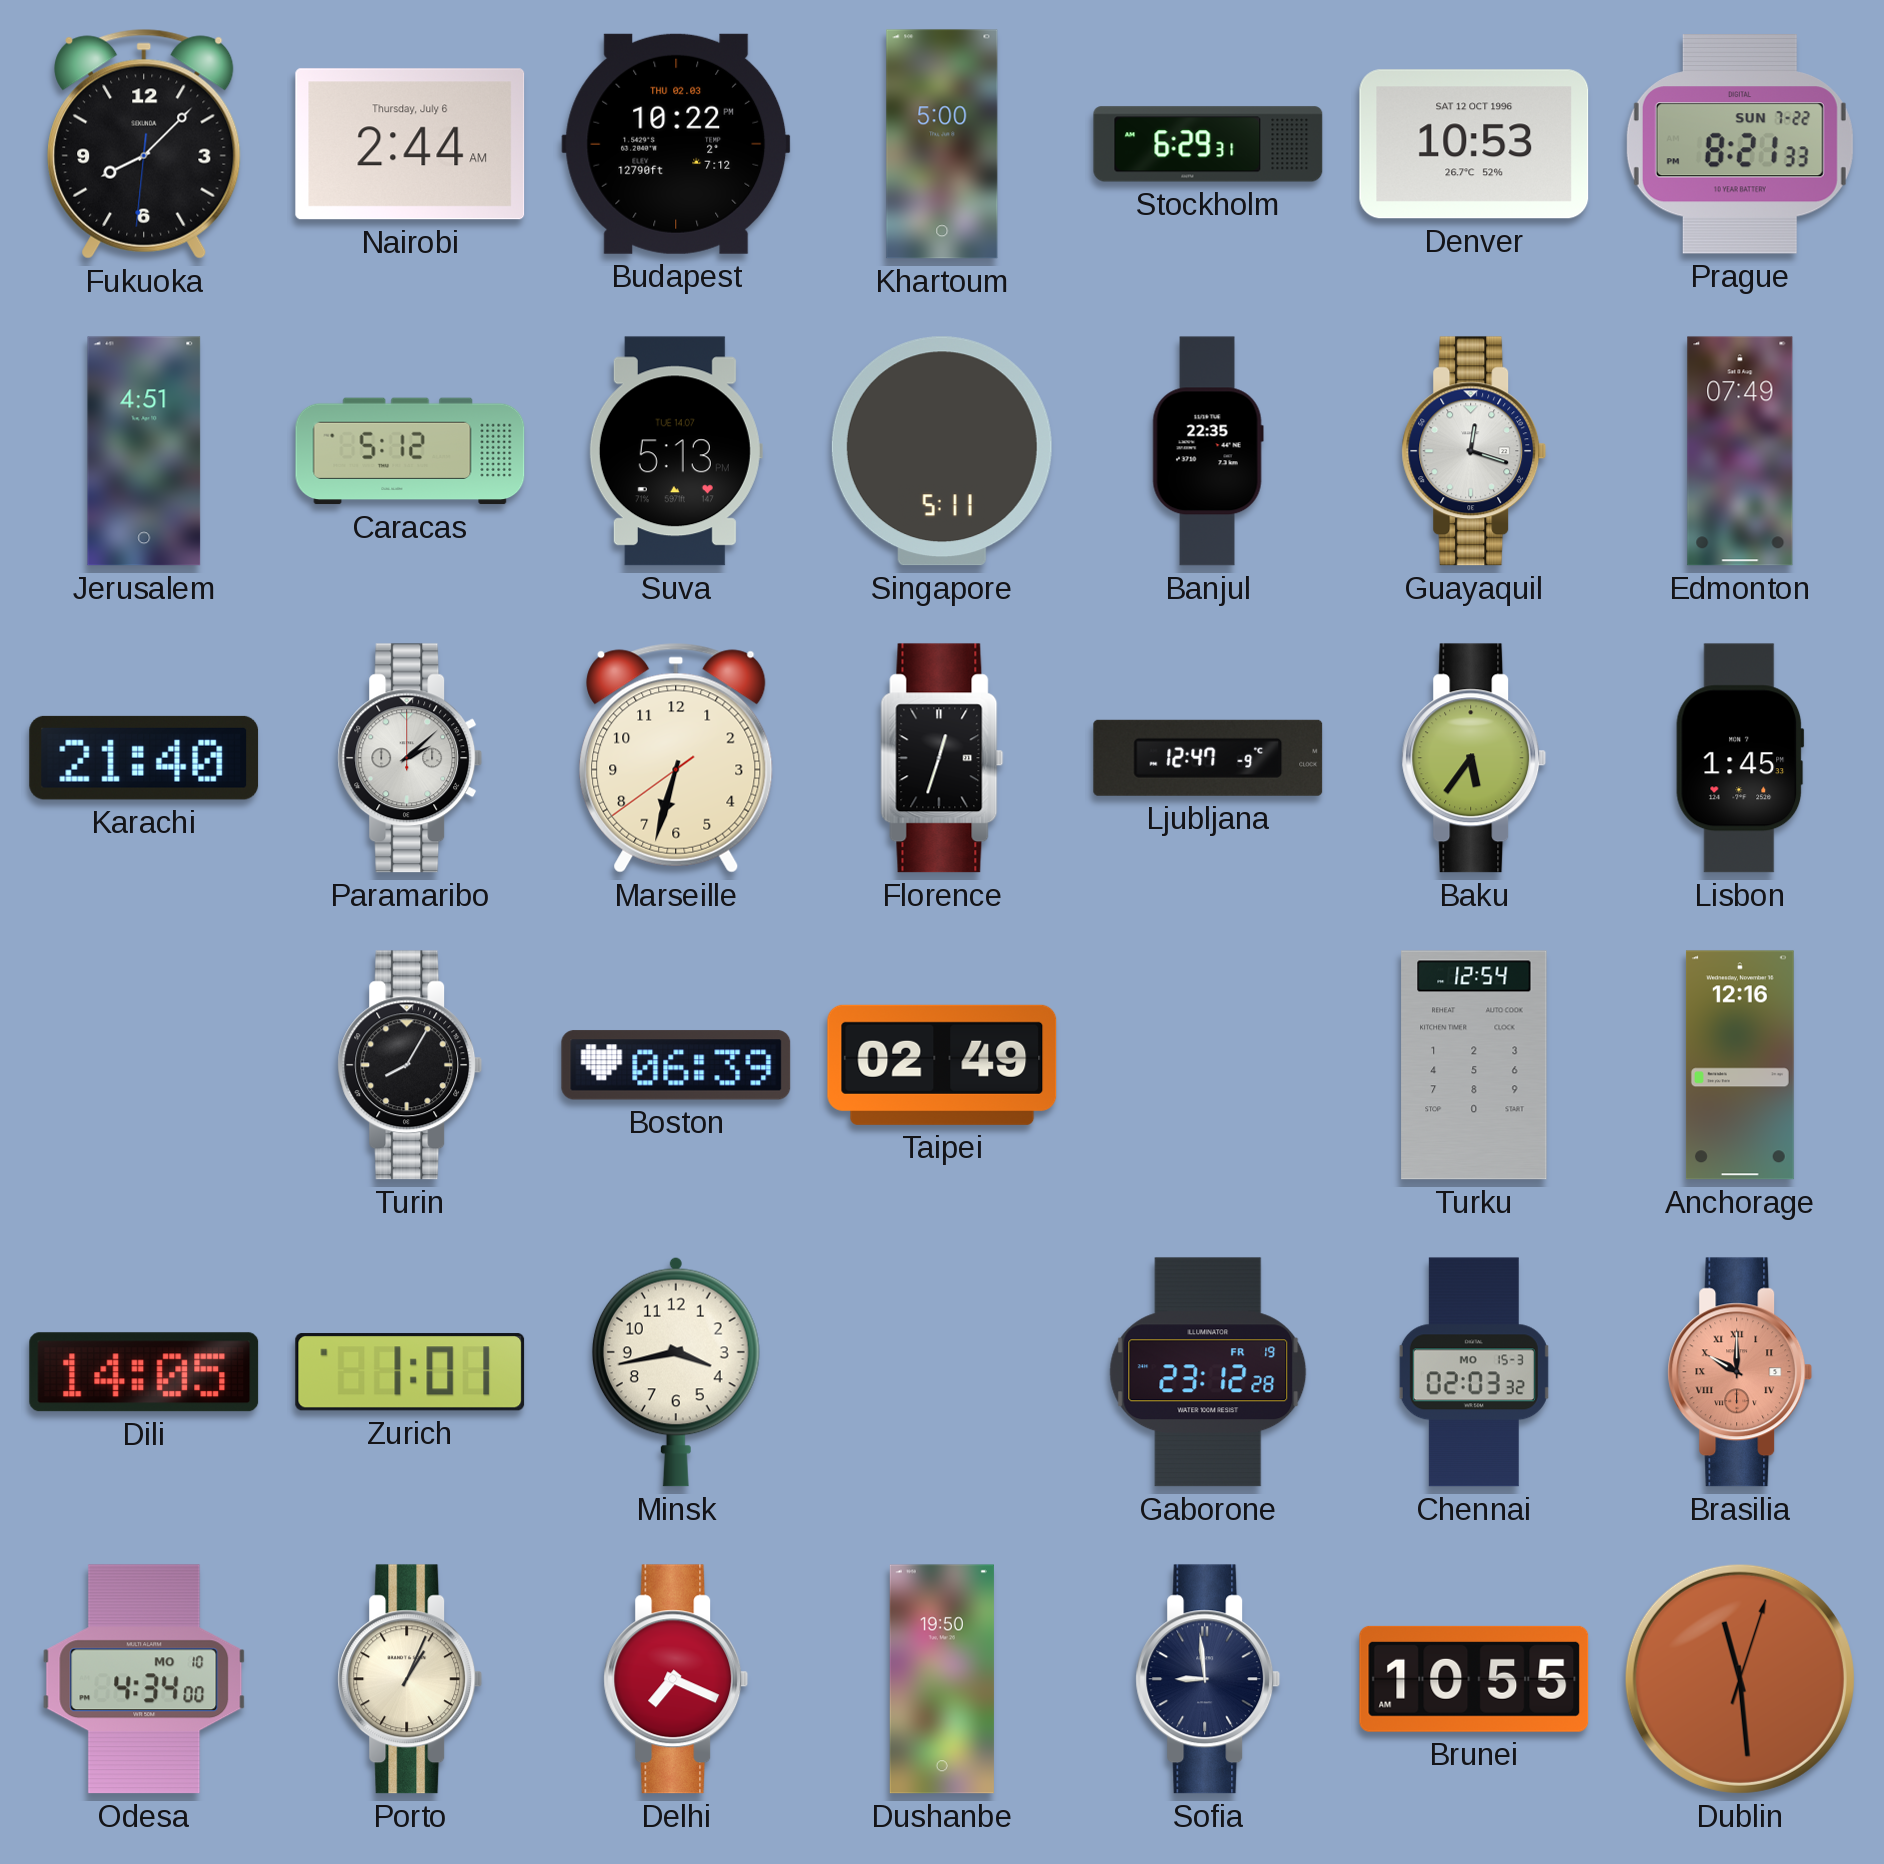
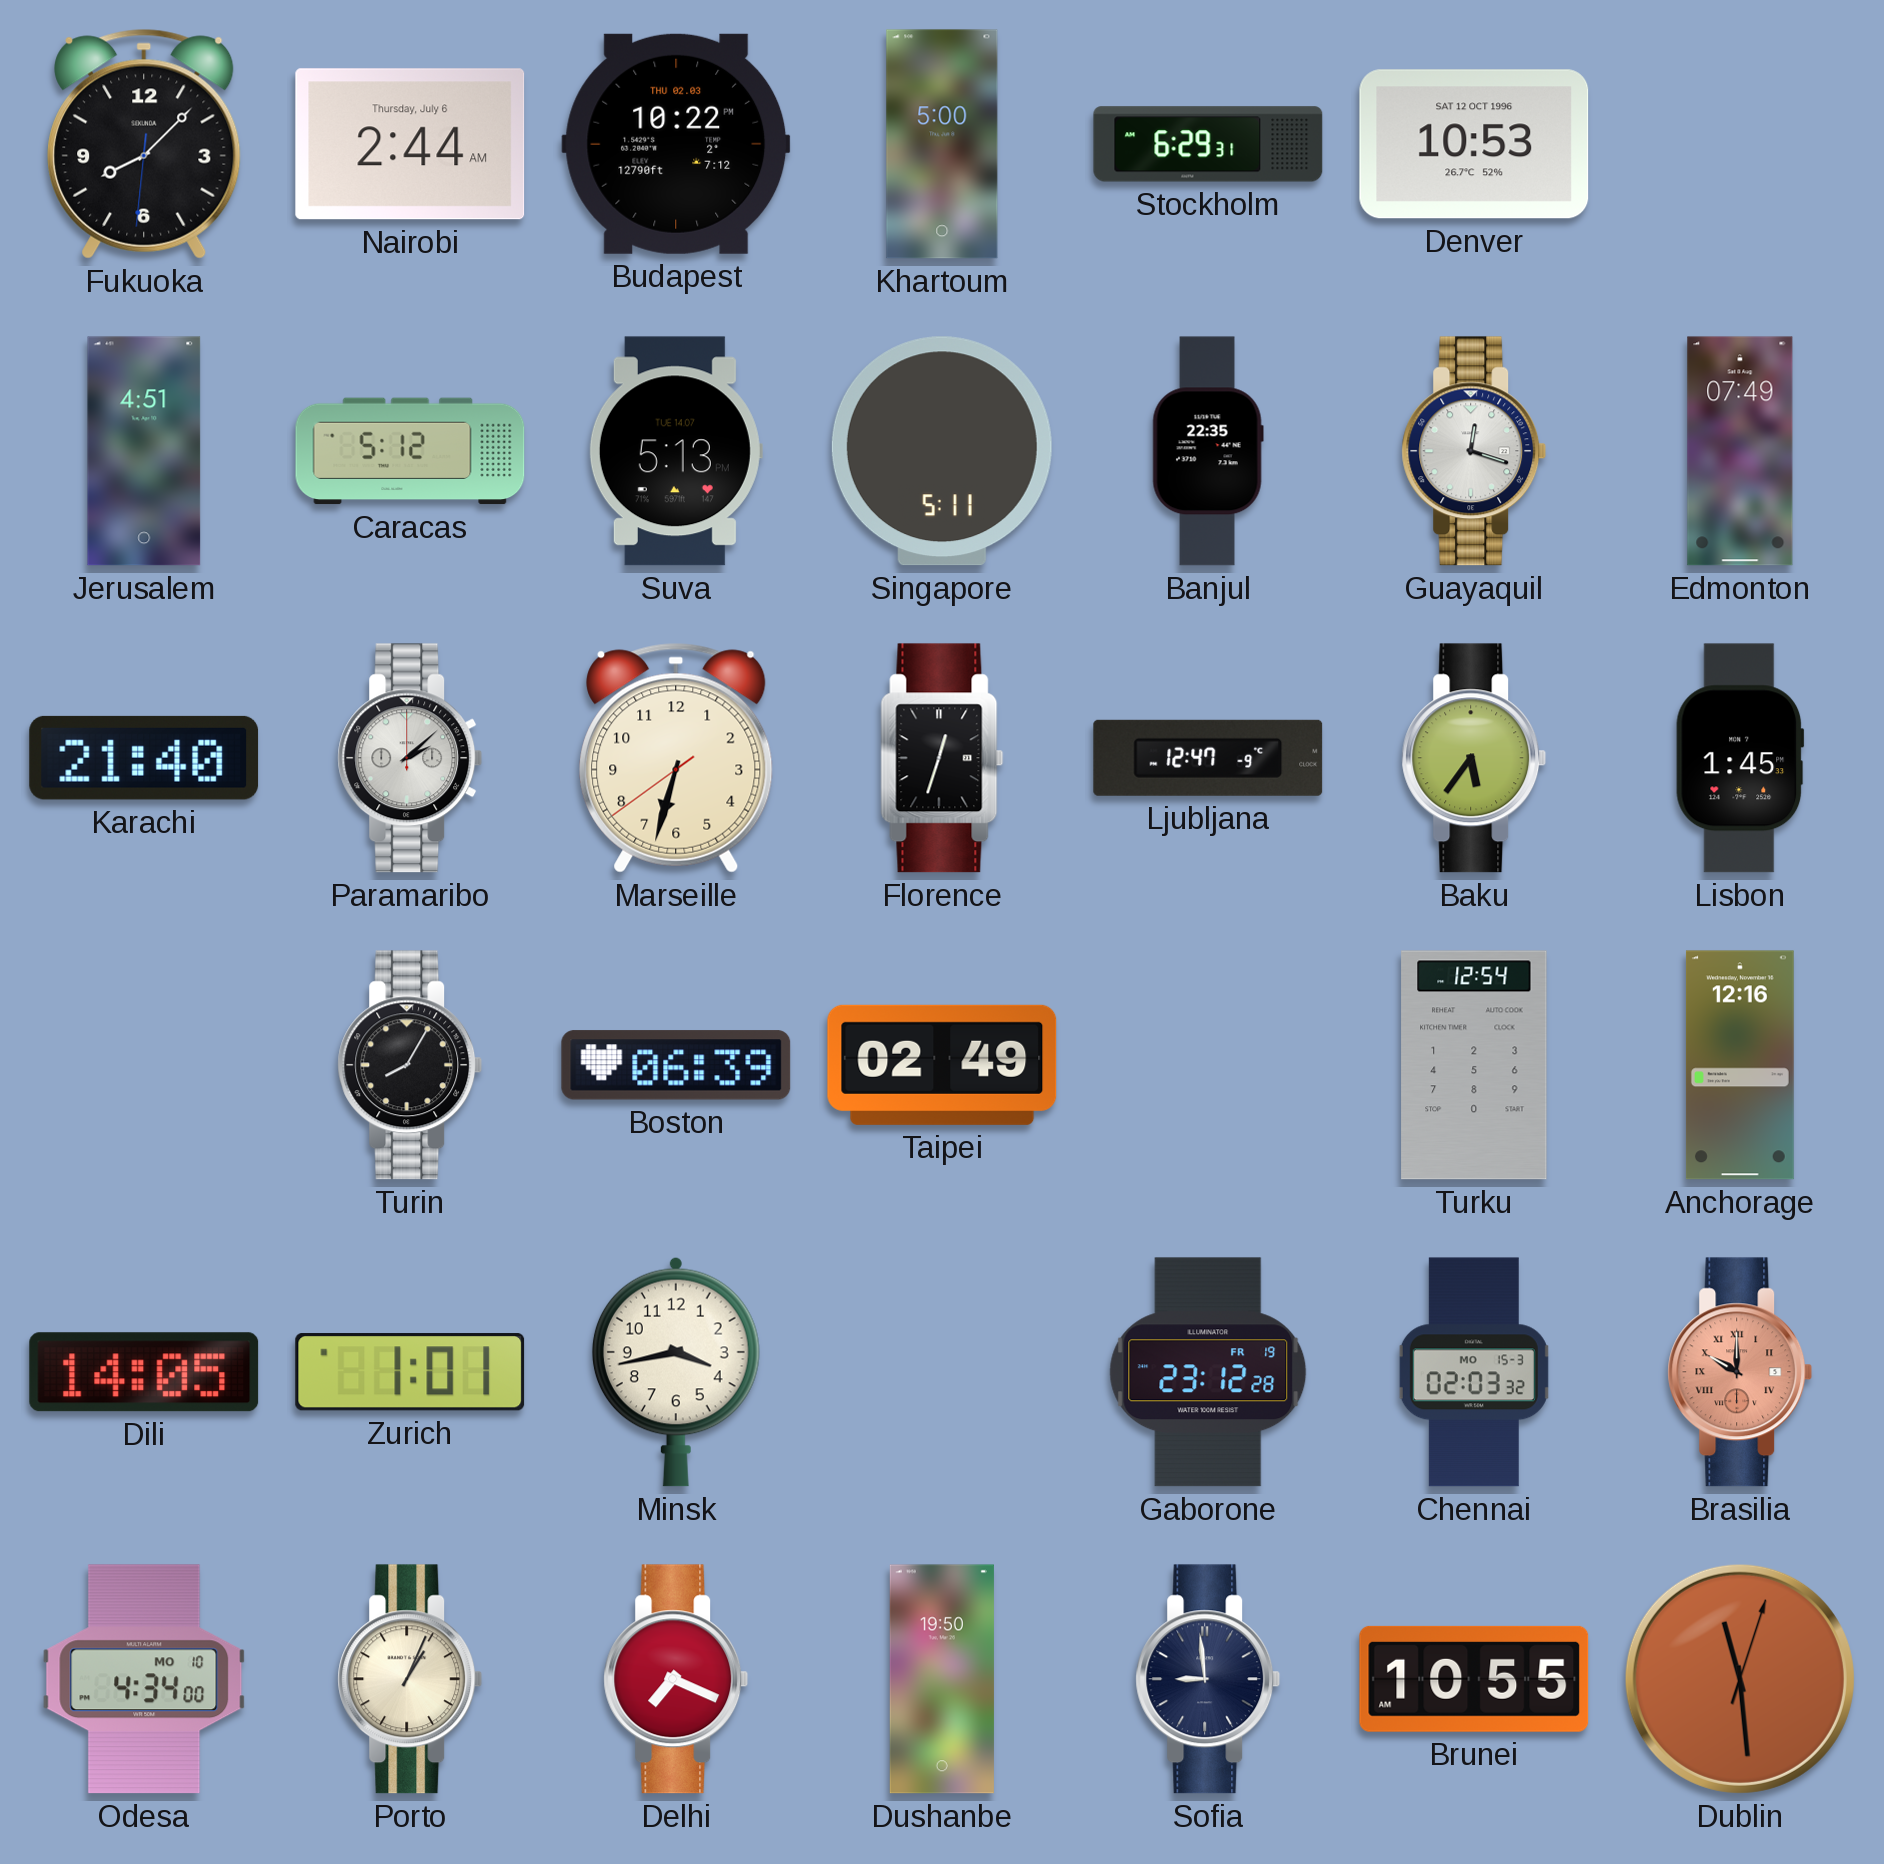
Prague: 8:21 -> none (1740, 145)
